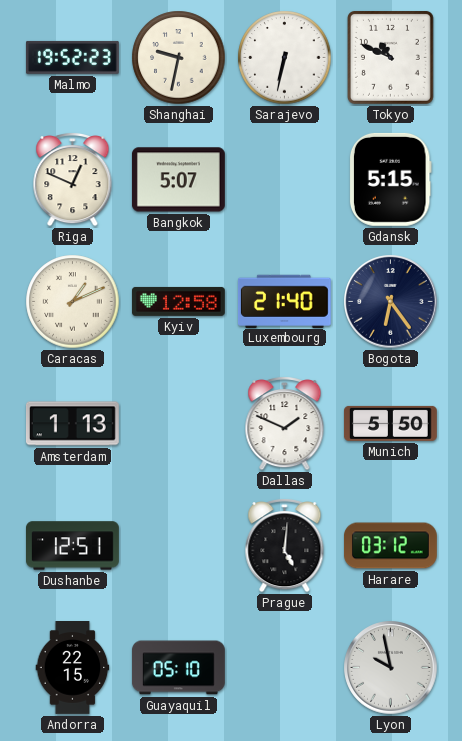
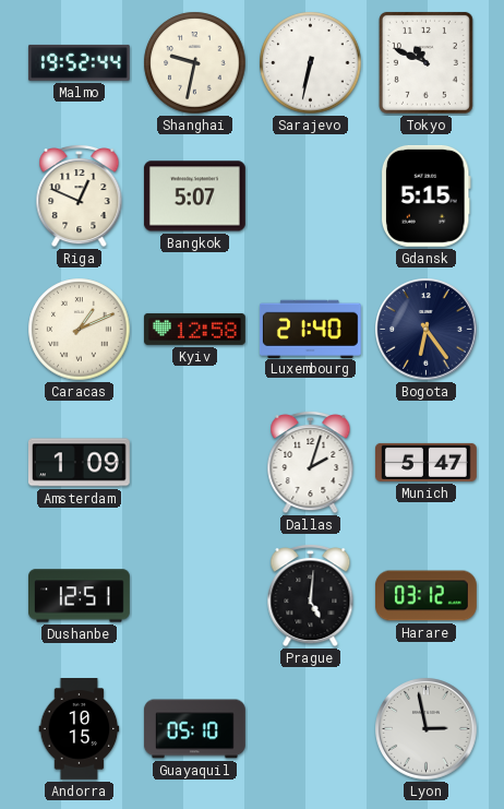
Malmo: 19:52:23 -> 19:52:44 (79, 62)
Amsterdam: 1:13 -> 1:09 (79, 463)
Dallas: 1:49 -> 2:03 (311, 462)
Munich: 5:50 -> 5:47 (425, 462)
Andorra: 22:15 -> 10:15 (80, 729)
Lyon: 9:58 -> 2:58 (427, 729)
